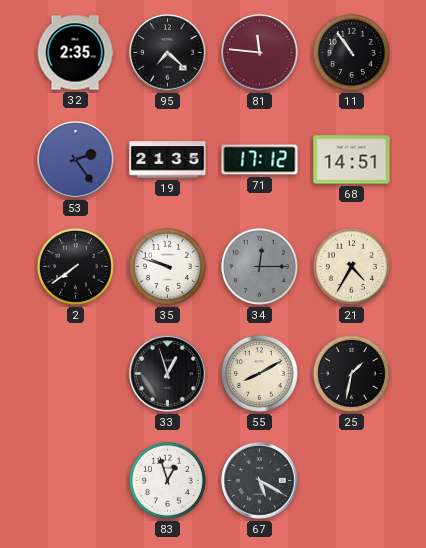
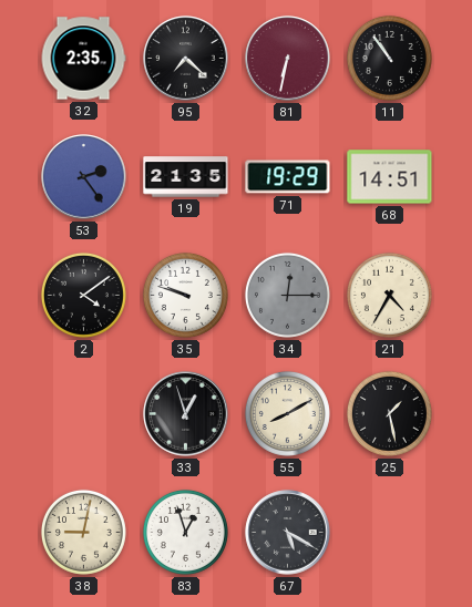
81: 11:46 -> 6:32 (288, 59)
71: 17:12 -> 19:29 (288, 177)
2: 7:39 -> 4:09 (83, 295)
25: 1:32 -> 1:28 (389, 413)
38: none -> 9:02 (83, 532)
